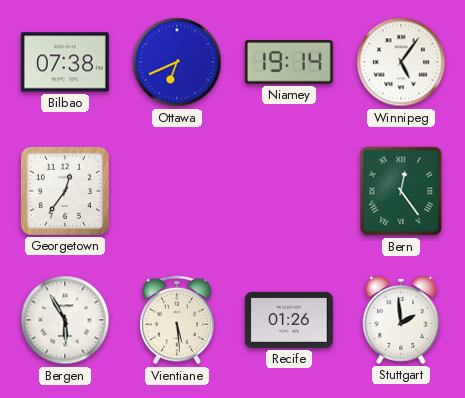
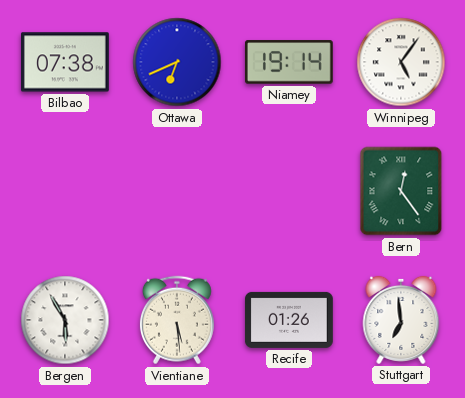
Georgetown: 12:36 -> none (65, 191)
Stuttgart: 1:59 -> 6:59 (401, 320)
